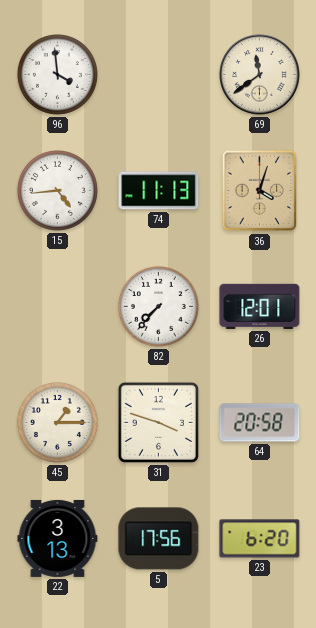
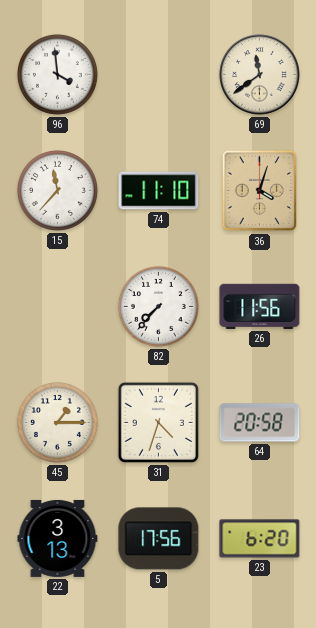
15: 4:44 -> 11:37 (57, 190)
74: 11:13 -> 11:10 (159, 191)
26: 12:01 -> 11:56 (260, 306)
31: 3:48 -> 4:33 (158, 422)
